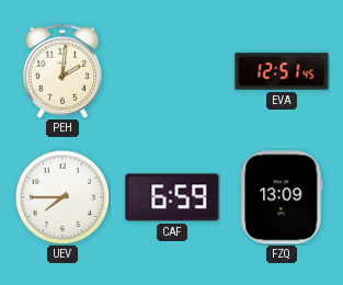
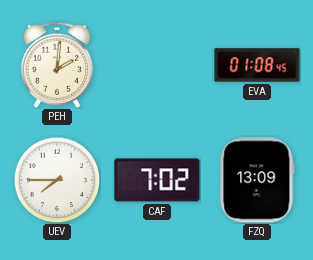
EVA: 12:51 -> 01:08 (257, 65)
CAF: 6:59 -> 7:02 (157, 180)
